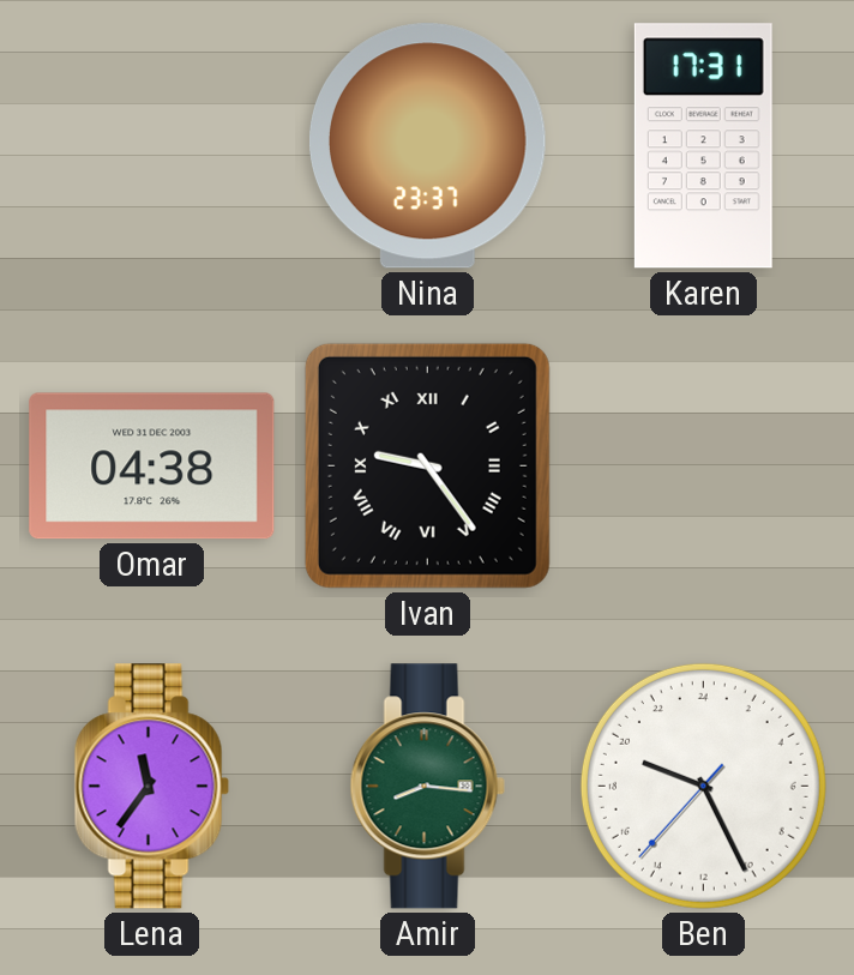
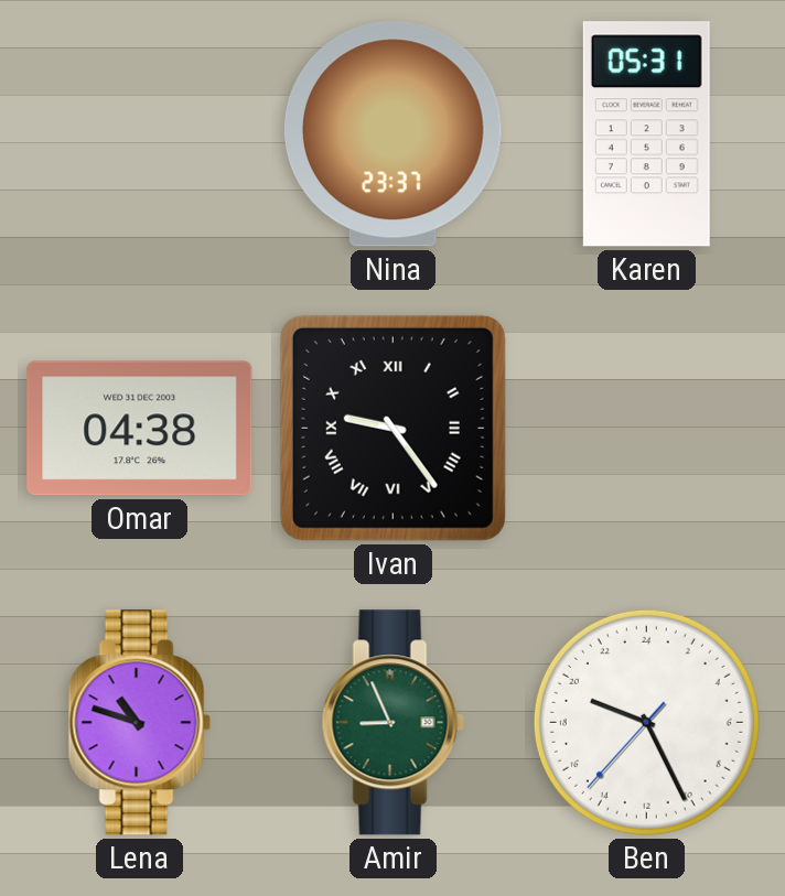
Karen: 17:31 -> 05:31 (646, 134)
Lena: 11:36 -> 10:48 (139, 723)
Amir: 8:16 -> 8:56 (392, 723)
